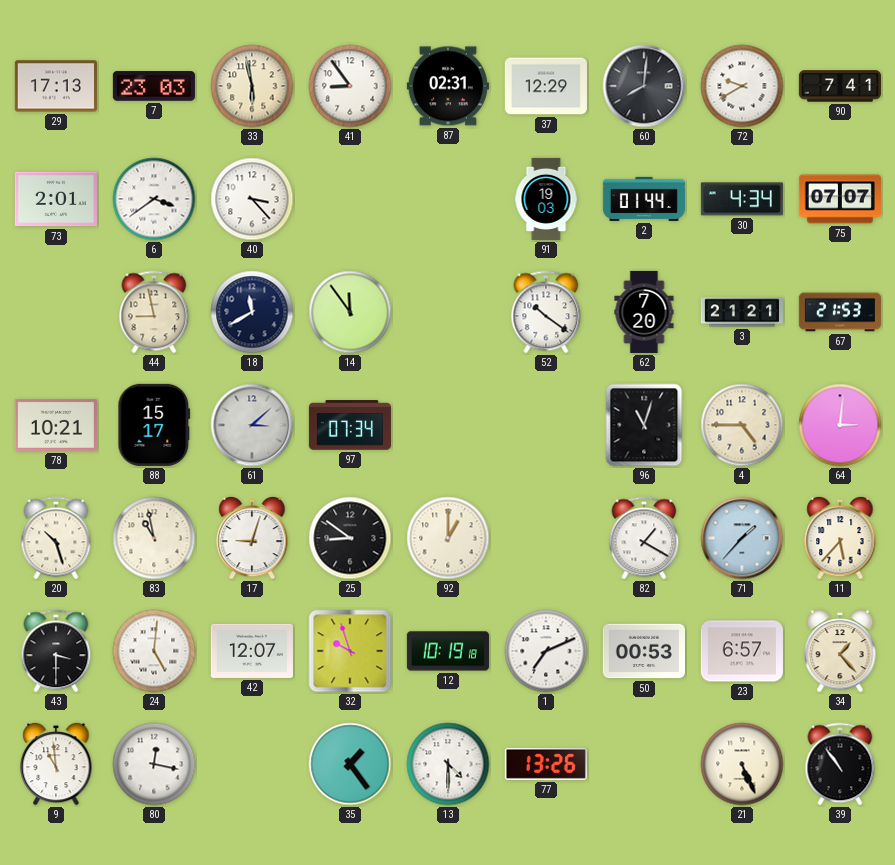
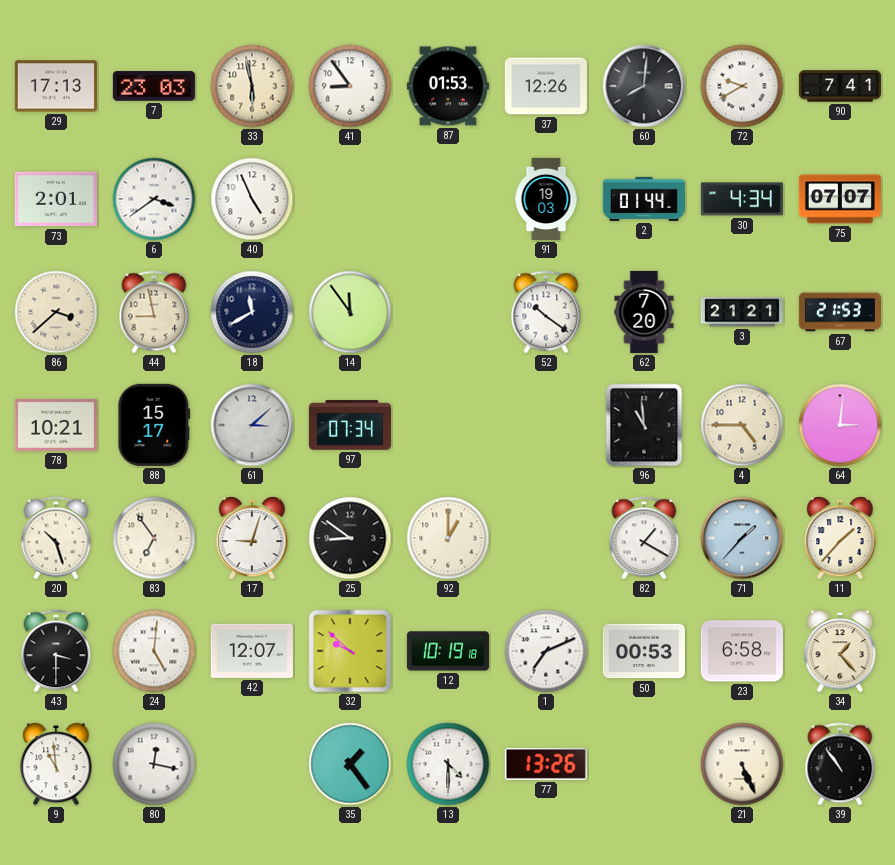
87: 02:31 -> 01:53 (448, 86)
37: 12:29 -> 12:26 (546, 86)
40: 3:23 -> 4:56 (252, 199)
86: none -> 3:38 (56, 312)
96: 11:03 -> 10:59 (644, 425)
83: 10:58 -> 6:54 (154, 538)
11: 5:37 -> 1:37 (840, 538)
32: 9:57 -> 9:52 (350, 651)
23: 6:57 -> 6:58 (742, 651)
